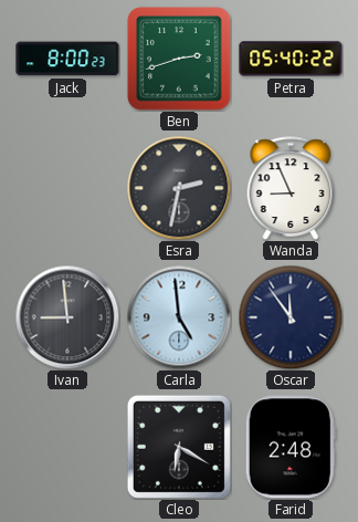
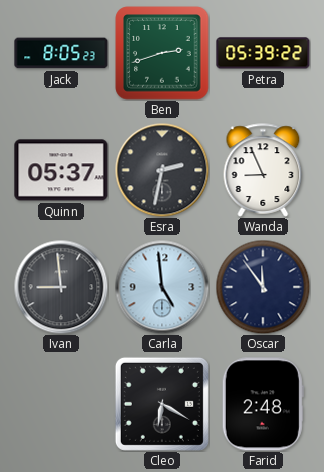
Jack: 8:00 -> 8:05 (61, 53)
Petra: 05:40 -> 05:39 (263, 53)
Quinn: none -> 05:37 (61, 170)
